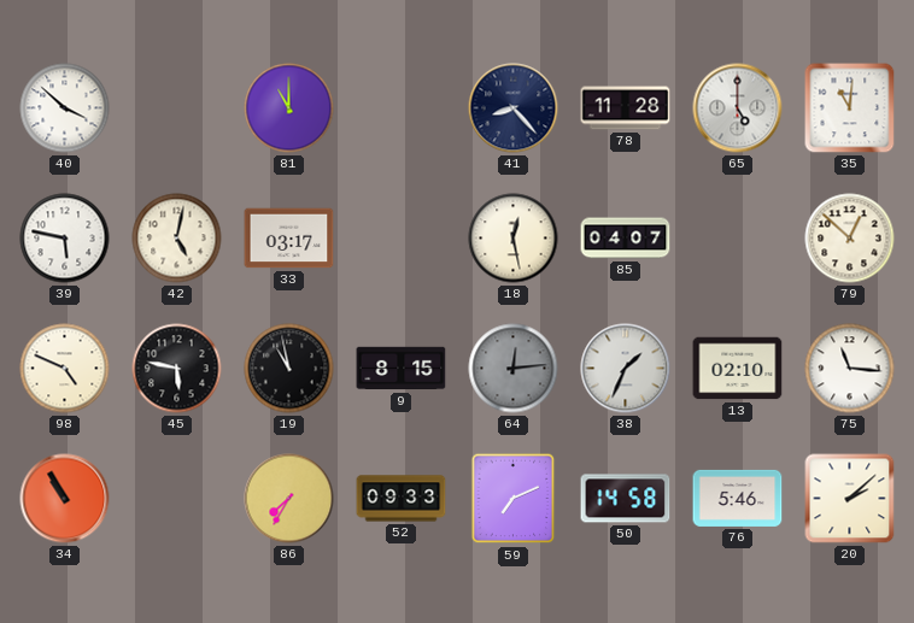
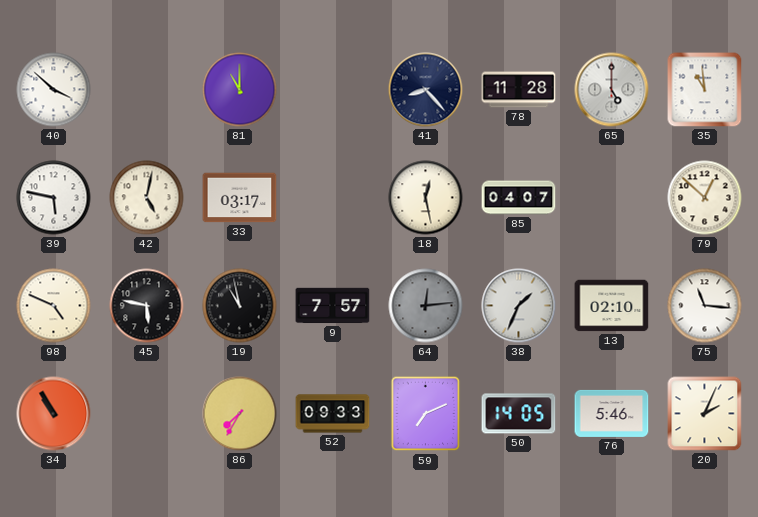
35: 11:01 -> 10:59 (705, 90)
9: 8:15 -> 7:57 (333, 306)
50: 14:58 -> 14:05 (519, 414)
20: 2:08 -> 2:04 (705, 414)
